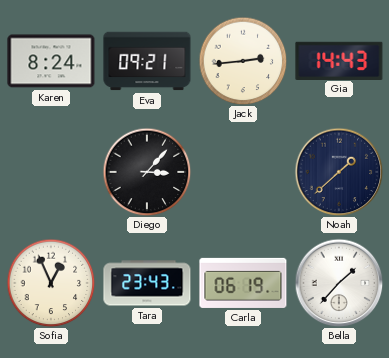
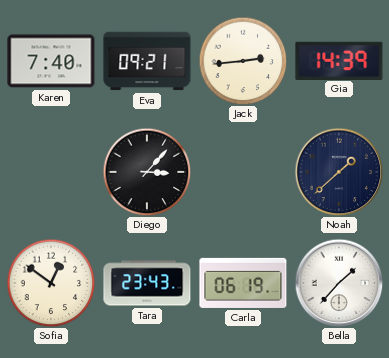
Karen: 8:24 -> 7:40 (51, 61)
Gia: 14:43 -> 14:39 (339, 60)
Sofia: 12:56 -> 12:51 (51, 283)
